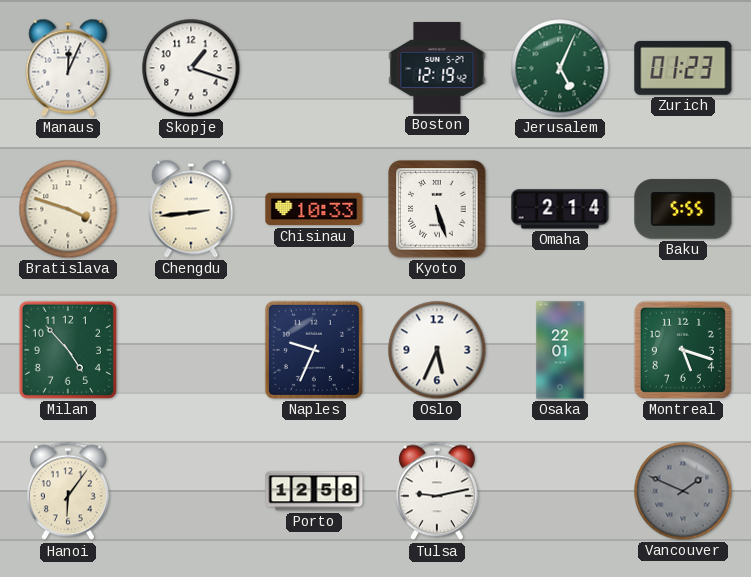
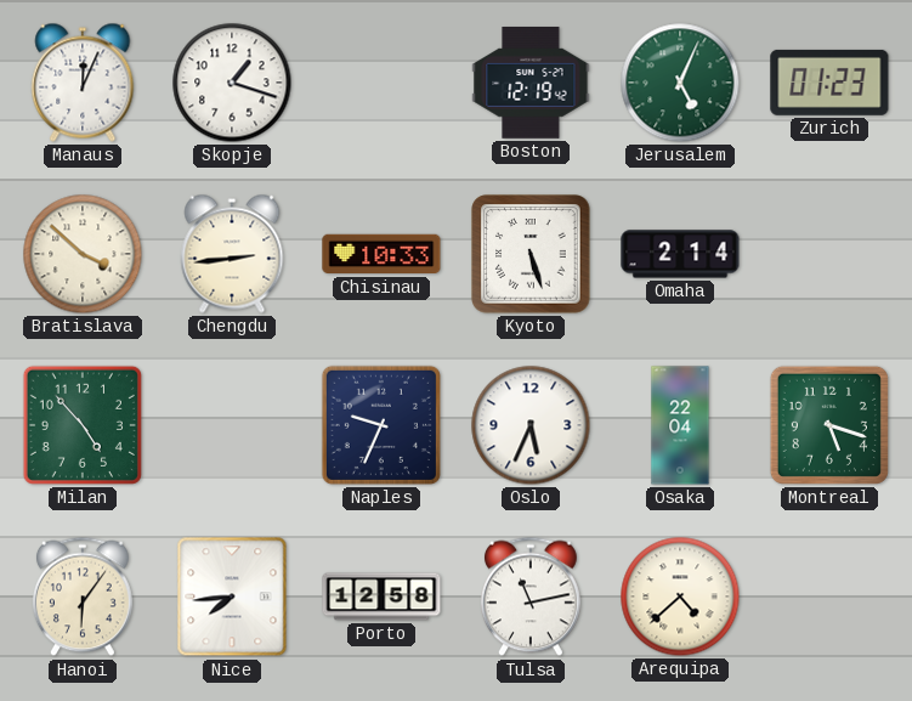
Bratislava: 3:48 -> 3:52 (83, 254)
Baku: 5:55 -> none (683, 209)
Osaka: 22:01 -> 22:04 (680, 425)
Nice: none -> 7:44 (232, 597)
Tulsa: 9:13 -> 11:13 (531, 597)
Arequipa: none -> 4:38 (680, 597)
Vancouver: 1:49 -> none (683, 491)
